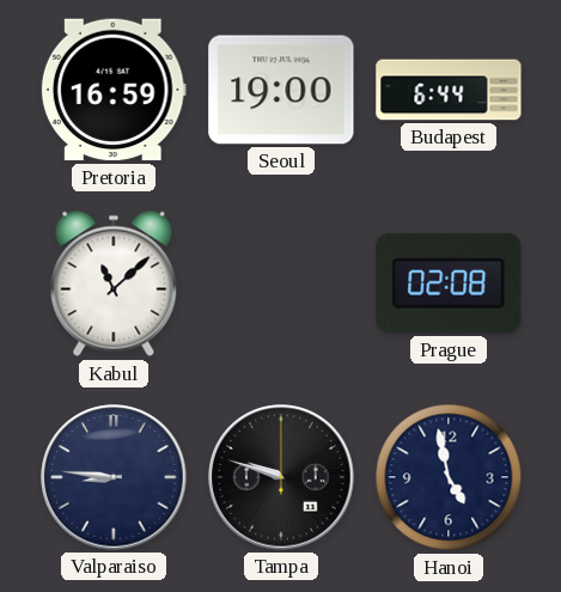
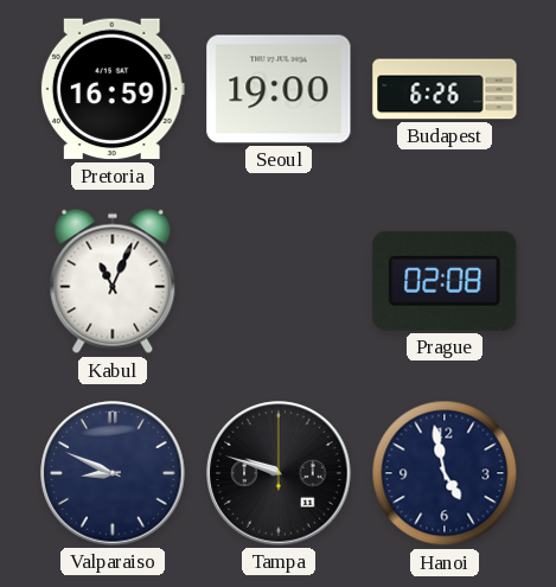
Budapest: 6:44 -> 6:26 (445, 89)
Kabul: 11:08 -> 11:04 (113, 281)
Valparaiso: 8:46 -> 8:49 (113, 473)
